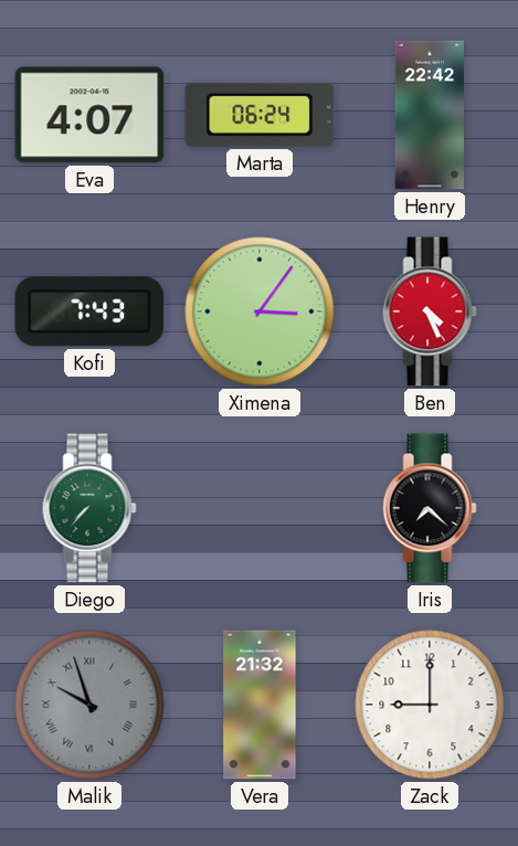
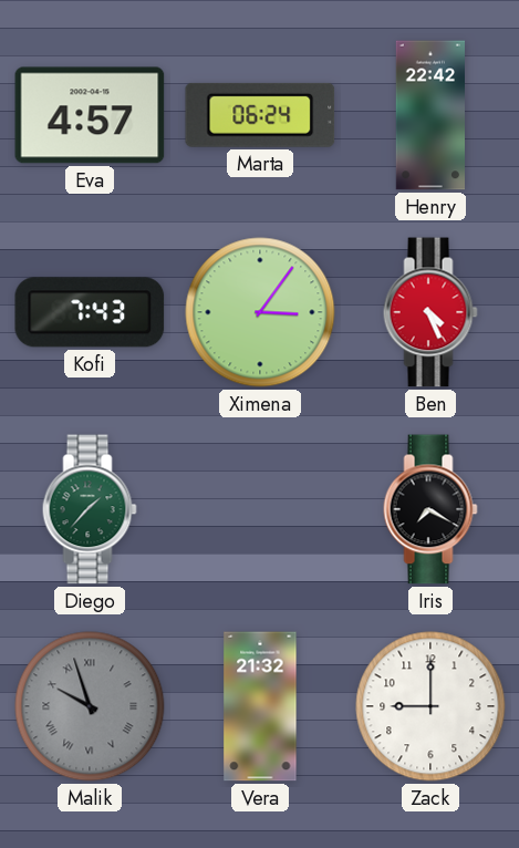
Eva: 4:07 -> 4:57 (90, 115)
Diego: 7:37 -> 1:37 (90, 509)
Iris: 7:22 -> 7:20 (430, 509)
